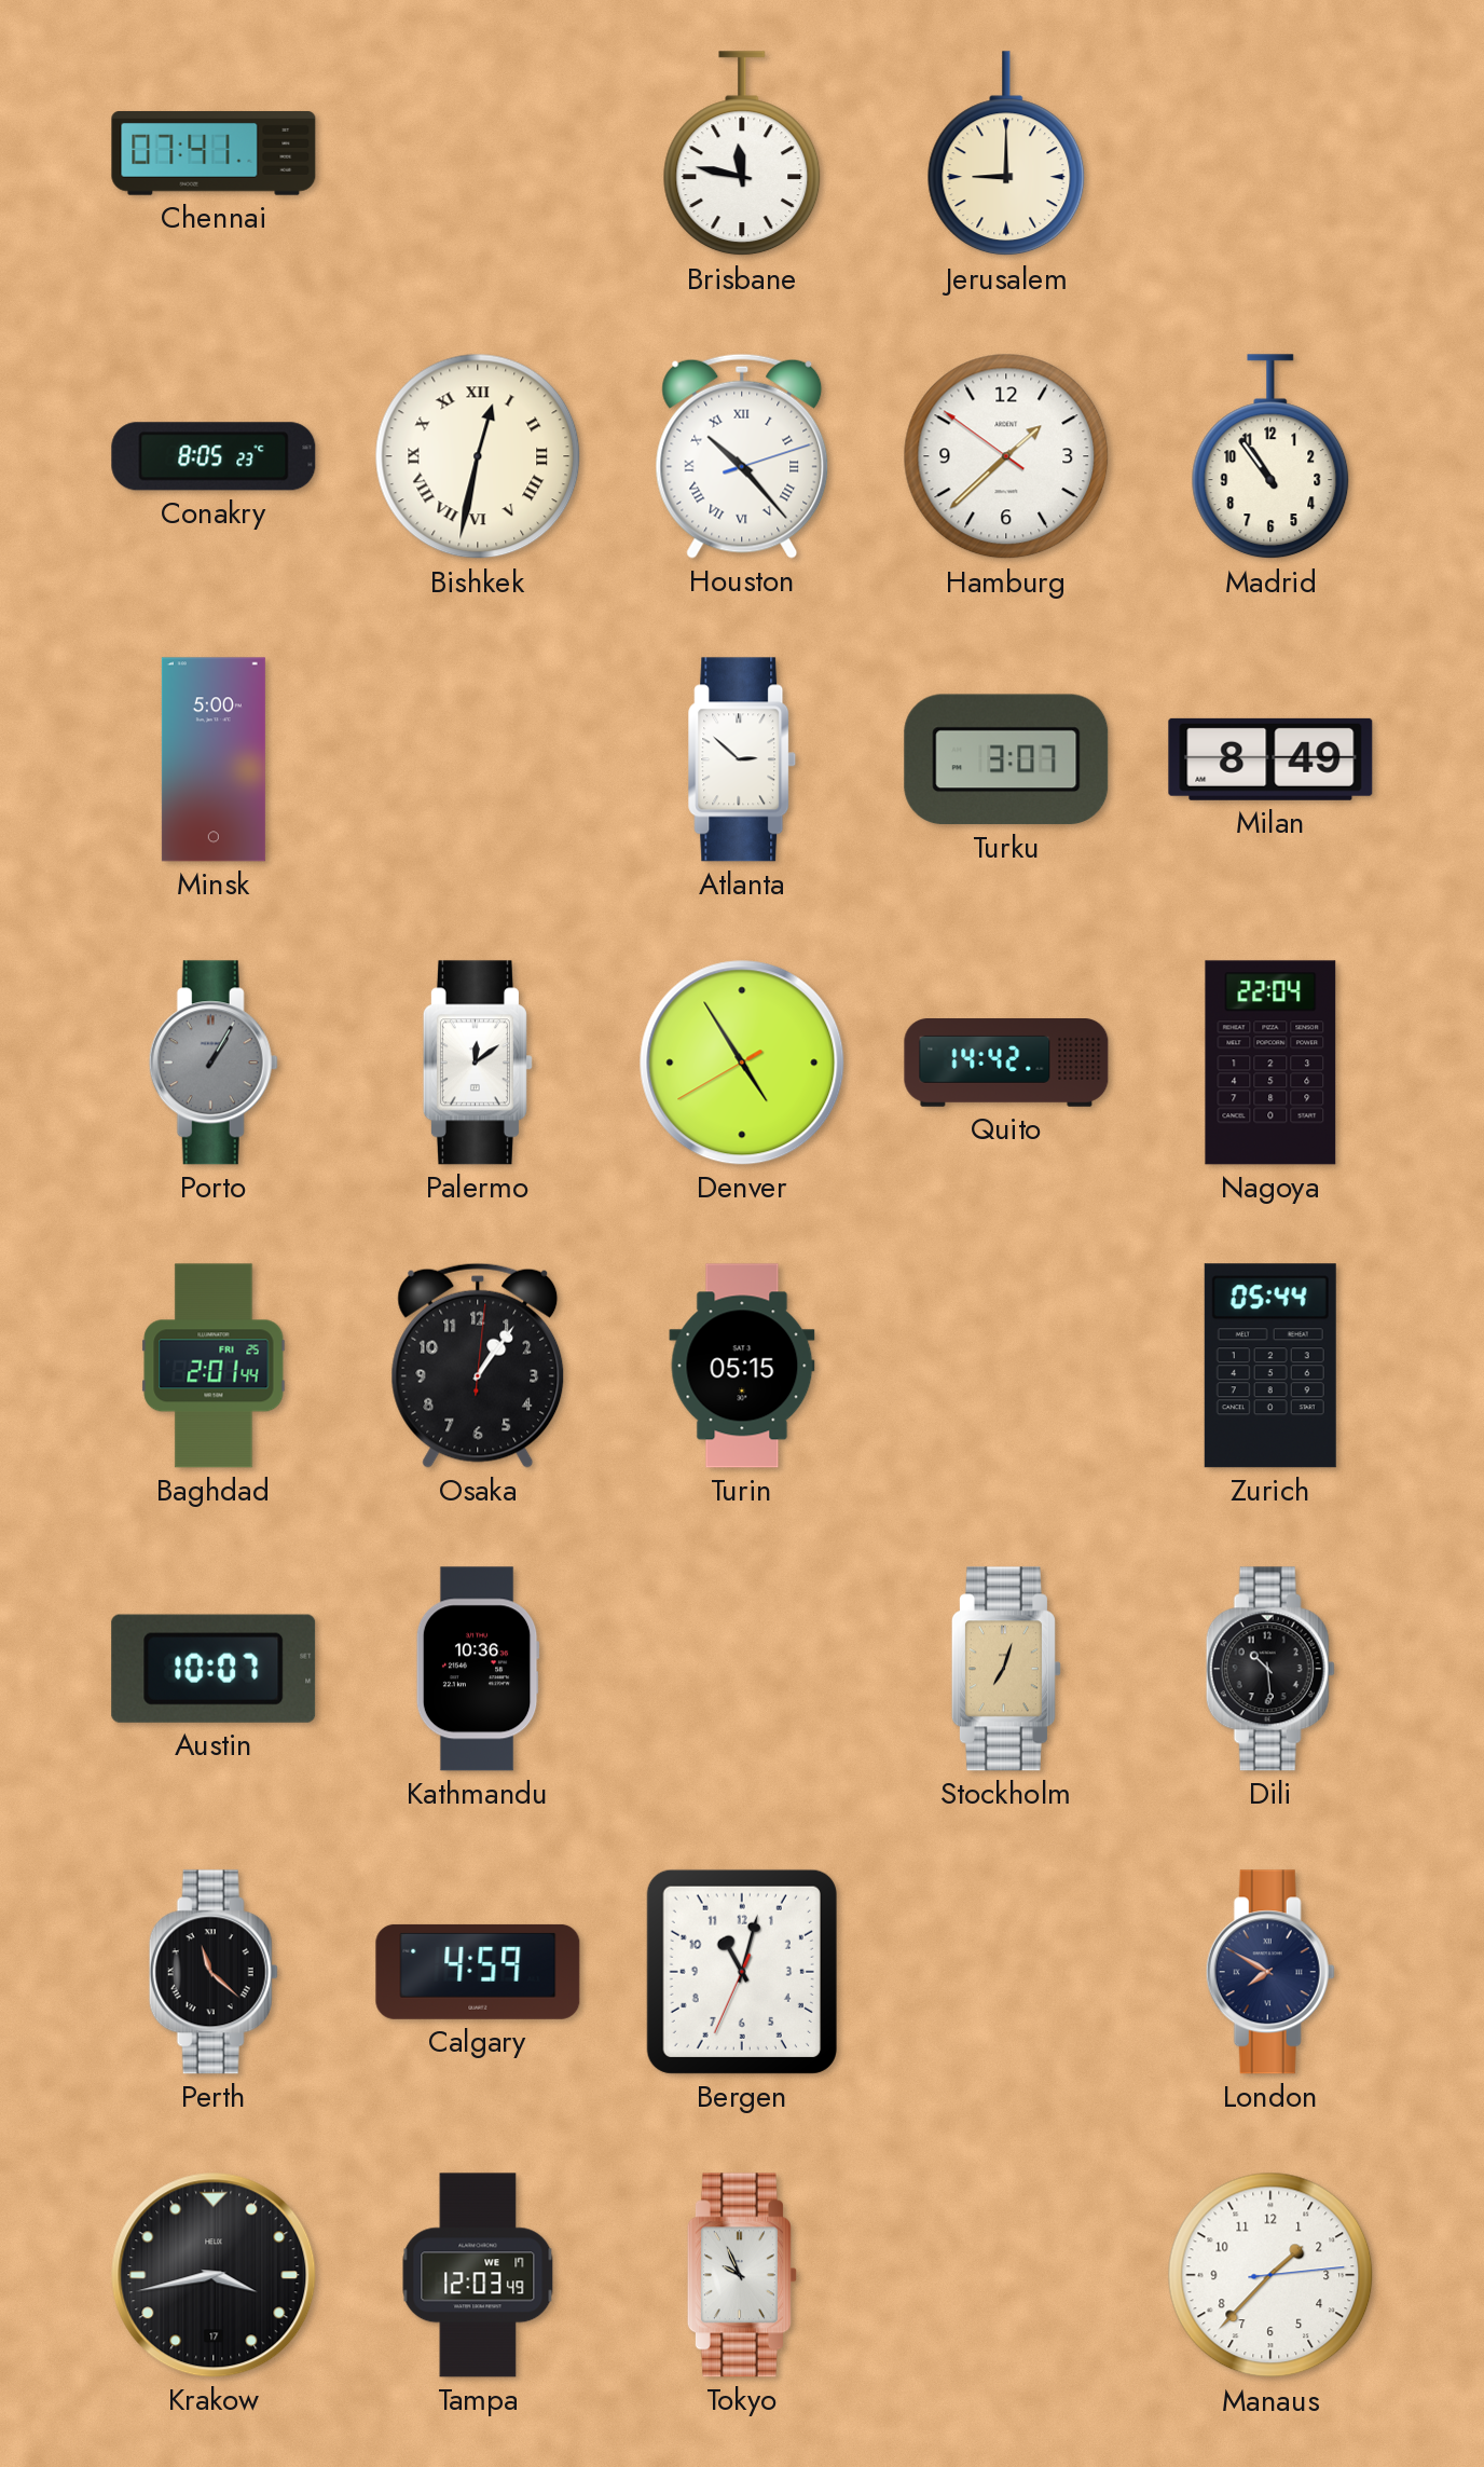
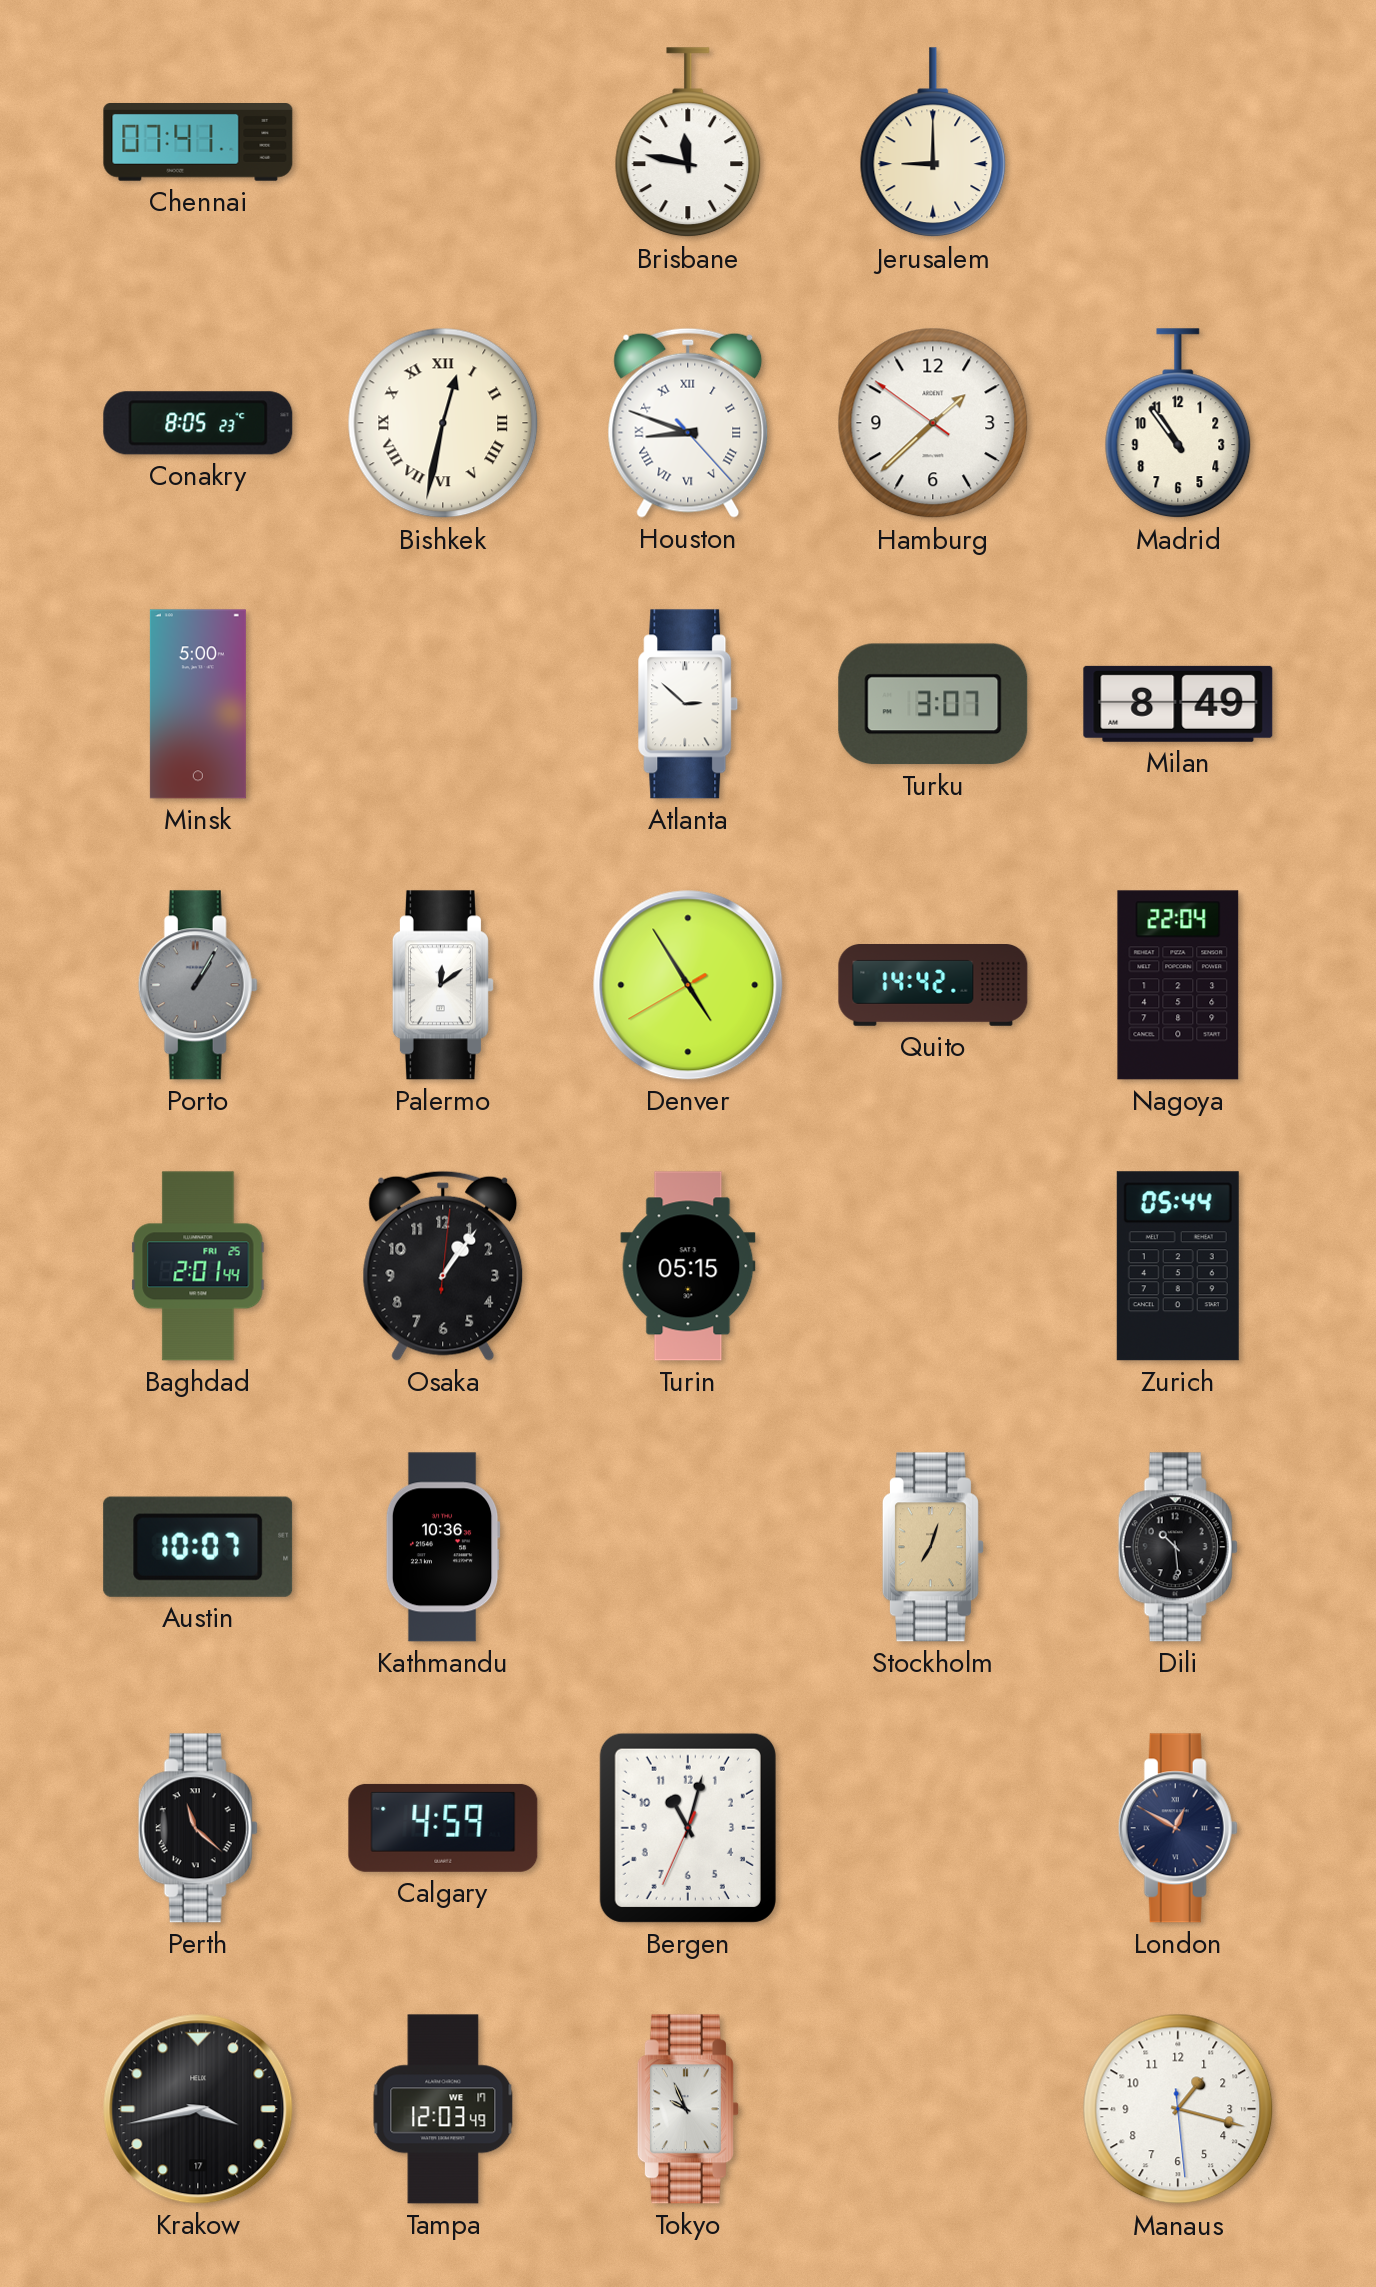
Houston: 10:23 -> 8:48 (688, 423)
London: 7:50 -> 12:50 (1178, 1828)
Manaus: 1:37 -> 1:17 (1178, 2109)
